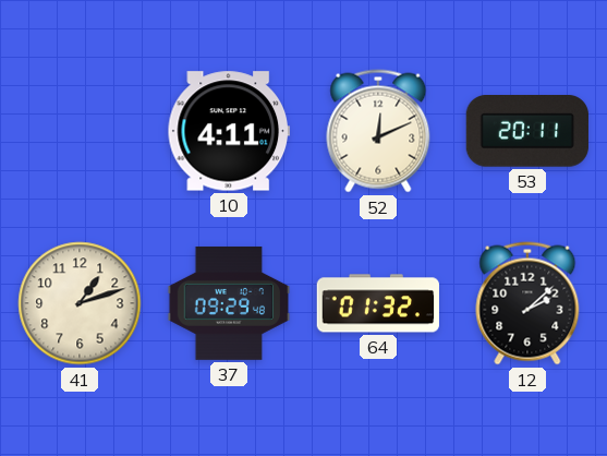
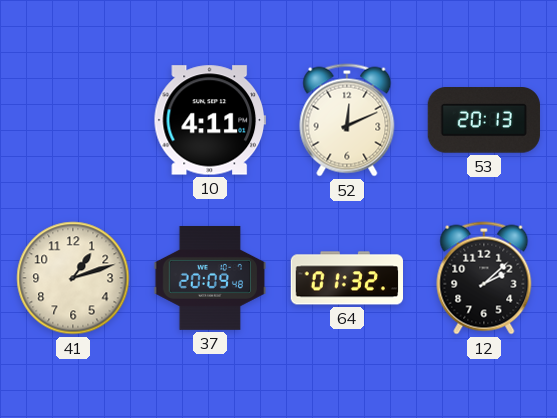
53: 20:11 -> 20:13 (483, 121)
37: 09:29 -> 20:09 (210, 278)
